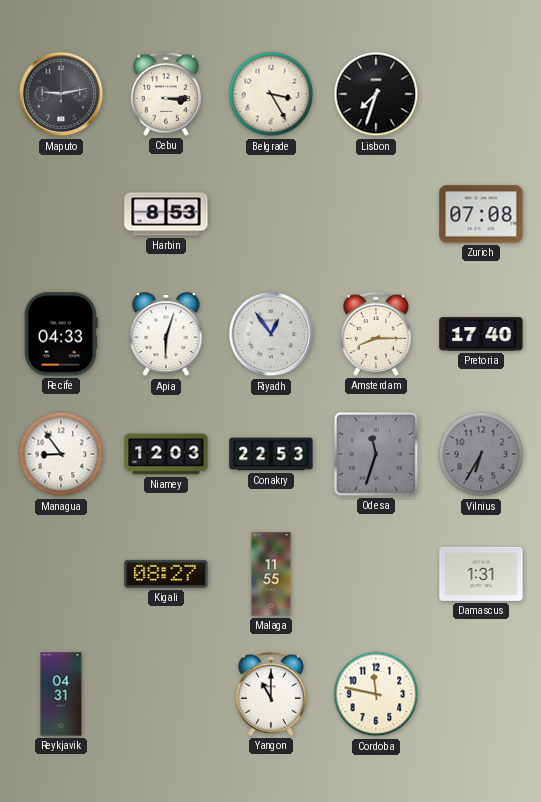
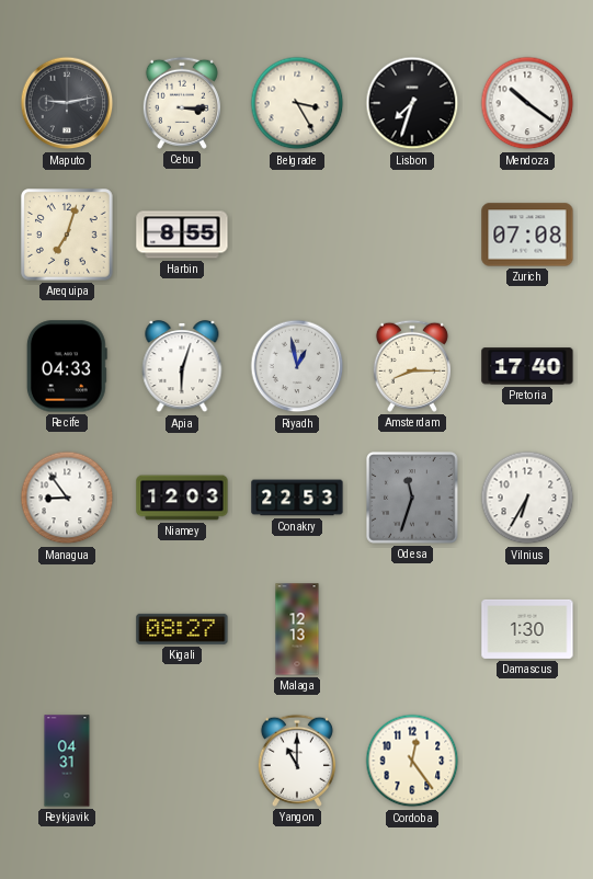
Mendoza: none -> 10:21 (527, 103)
Arequipa: none -> 7:03 (68, 236)
Harbin: 8:53 -> 8:55 (182, 235)
Riyadh: 12:54 -> 12:58 (297, 366)
Vilnius dial: grey -> white (527, 498)
Malaga: 11:55 -> 12:13 (297, 629)
Damascus: 1:31 -> 1:30 (527, 629)
Cordoba: 11:47 -> 12:24 (412, 761)
